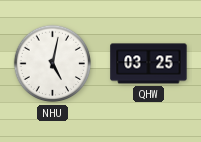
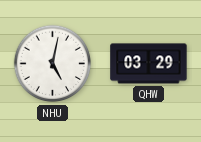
QHW: 03:25 -> 03:29 (149, 64)
